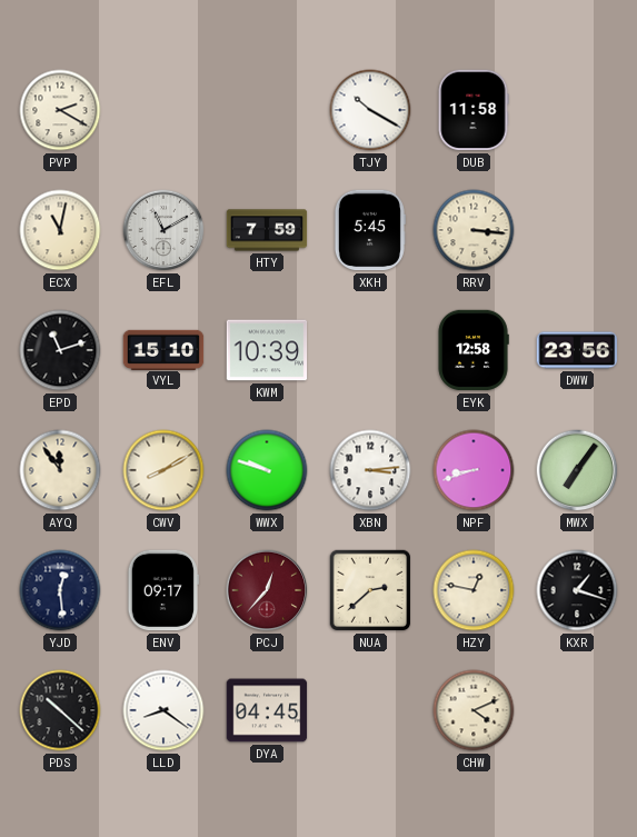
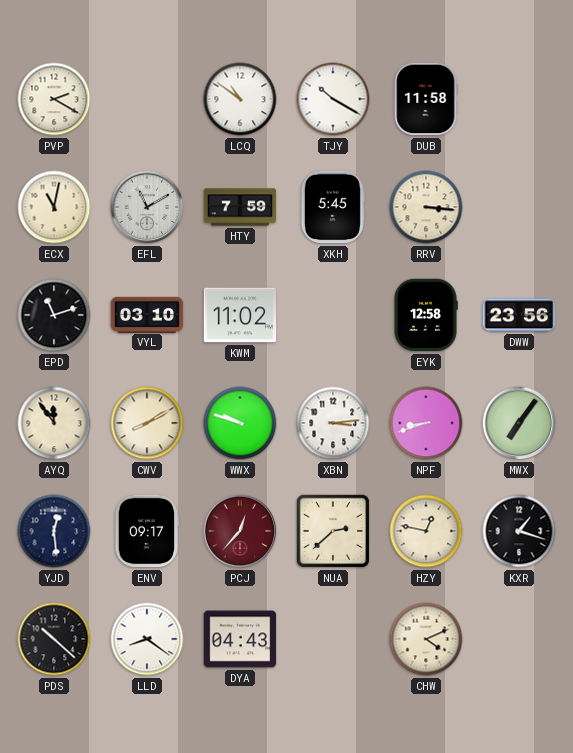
LCQ: none -> 10:51 (240, 99)
VYL: 15:10 -> 03:10 (147, 314)
KWM: 10:39 -> 11:02 (240, 315)
DYA: 04:45 -> 04:43 (240, 639)
